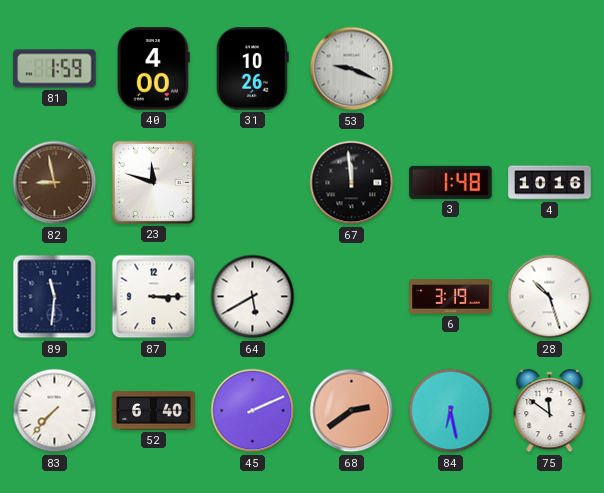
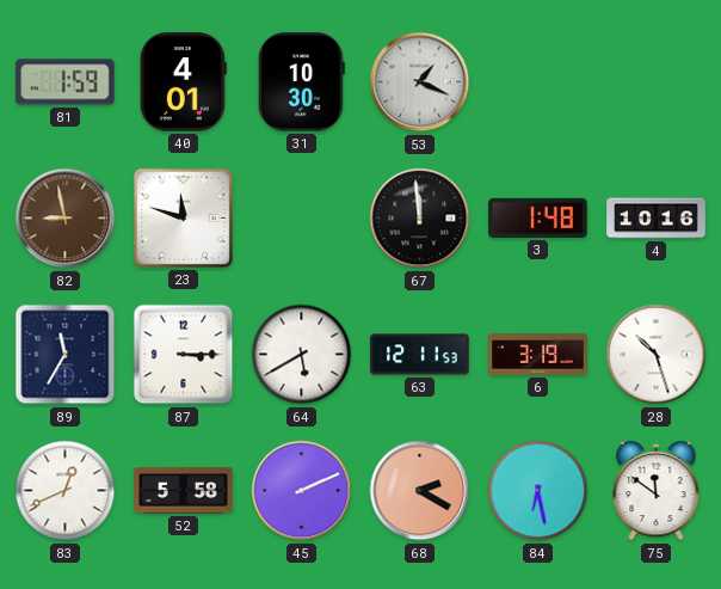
40: 4:00 -> 4:01 (183, 82)
31: 10:26 -> 10:30 (301, 82)
53: 9:19 -> 1:19 (420, 82)
89: 11:31 -> 11:35 (66, 355)
63: none -> 12:11 (420, 355)
83: 7:37 -> 12:41 (66, 491)
52: 6:40 -> 5:58 (184, 491)
68: 2:39 -> 2:20 (420, 491)
